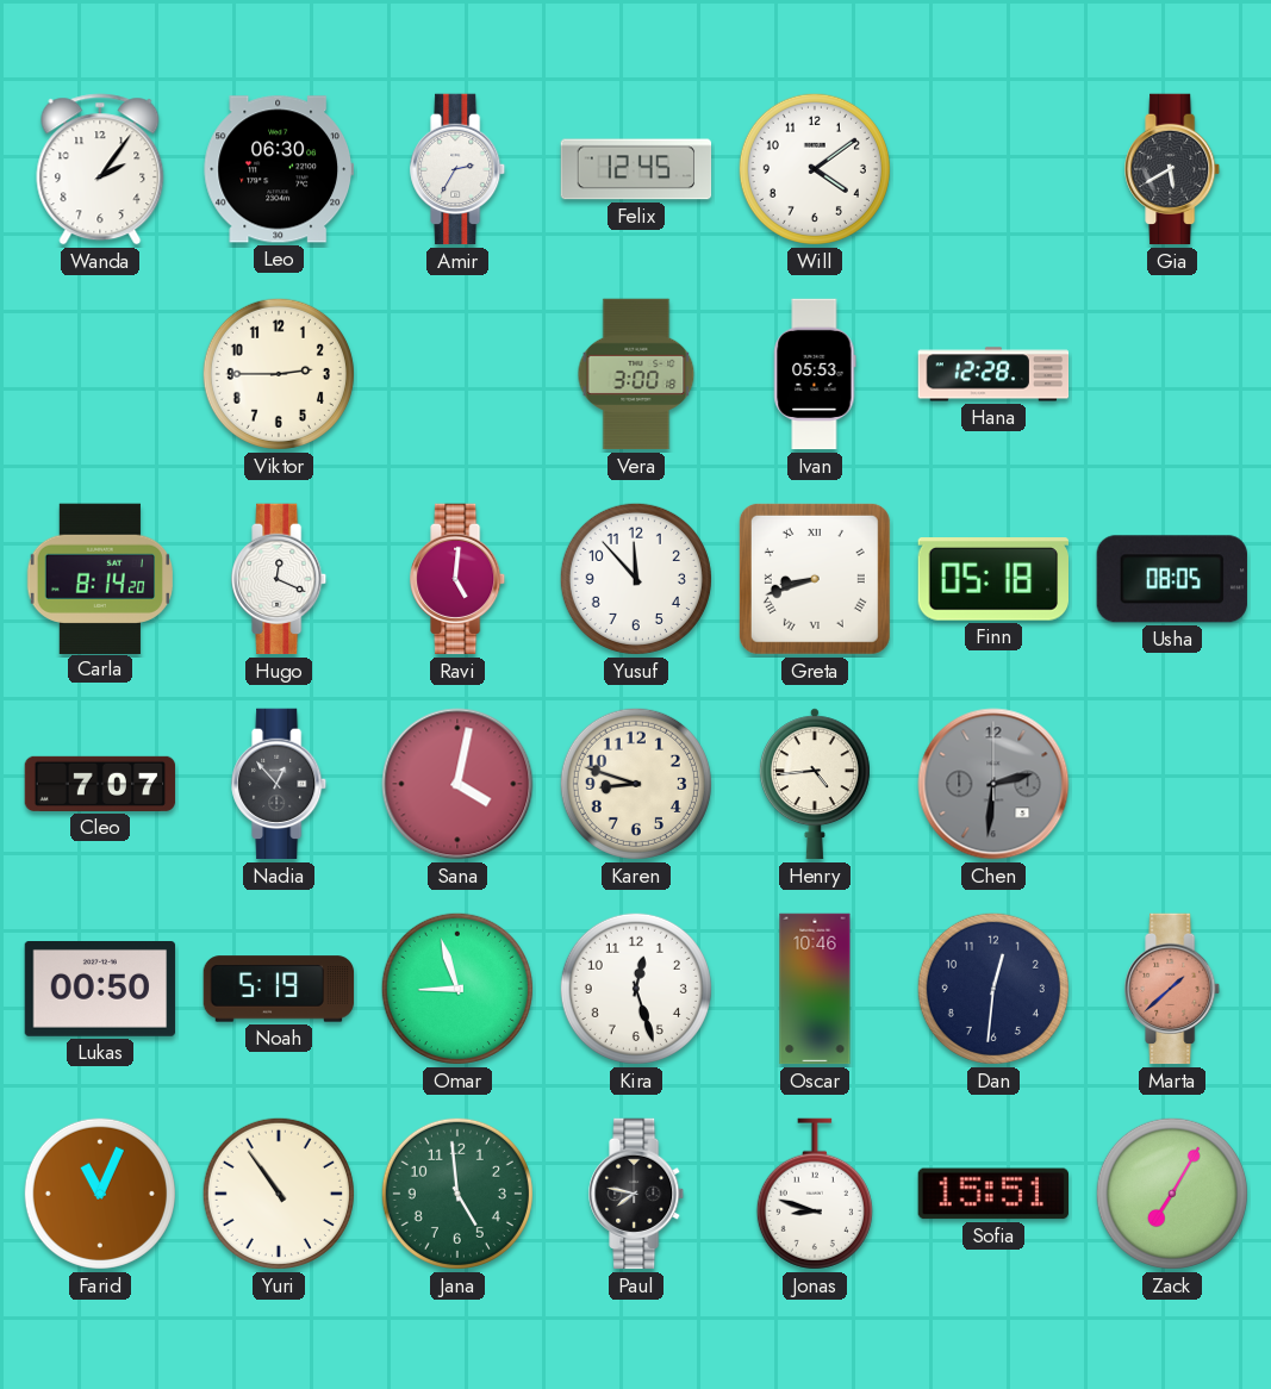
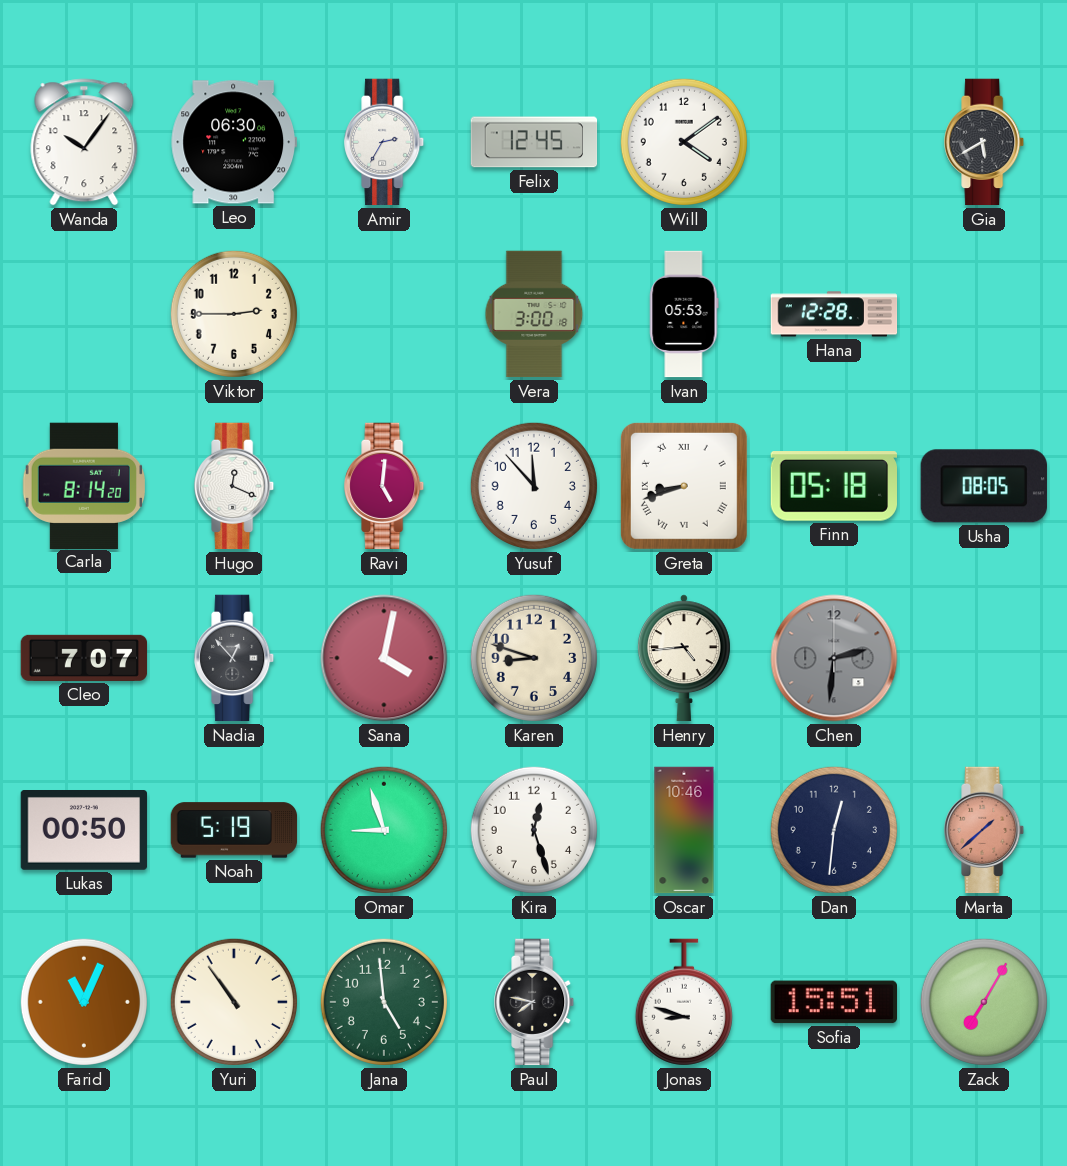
Wanda: 2:06 -> 10:06 (84, 142)
